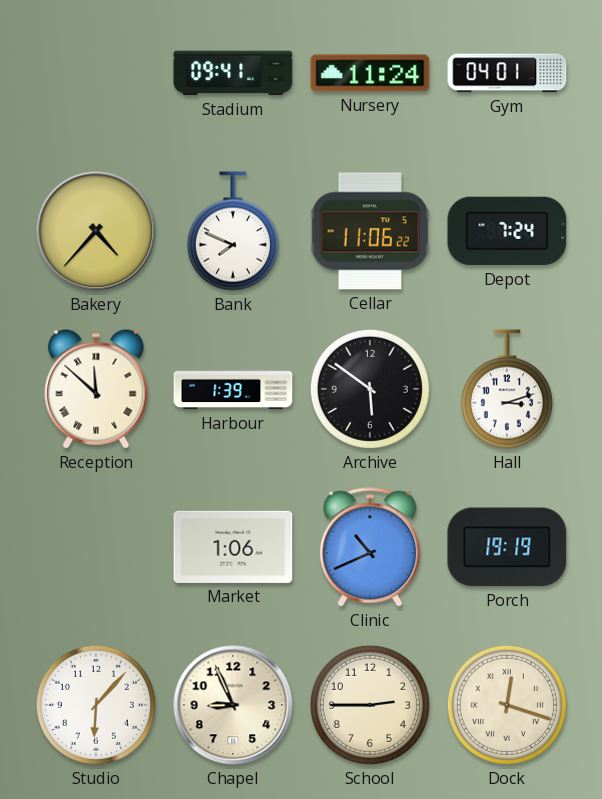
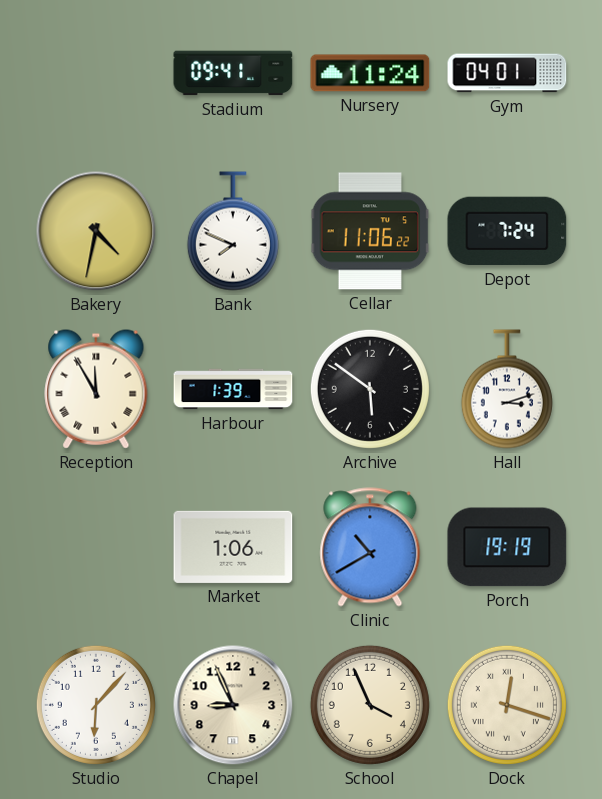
Bakery: 4:37 -> 4:32 (96, 231)
Reception: 11:52 -> 11:55 (96, 389)
Clinic: 10:41 -> 10:40 (370, 547)
School: 2:45 -> 3:56 (370, 705)
